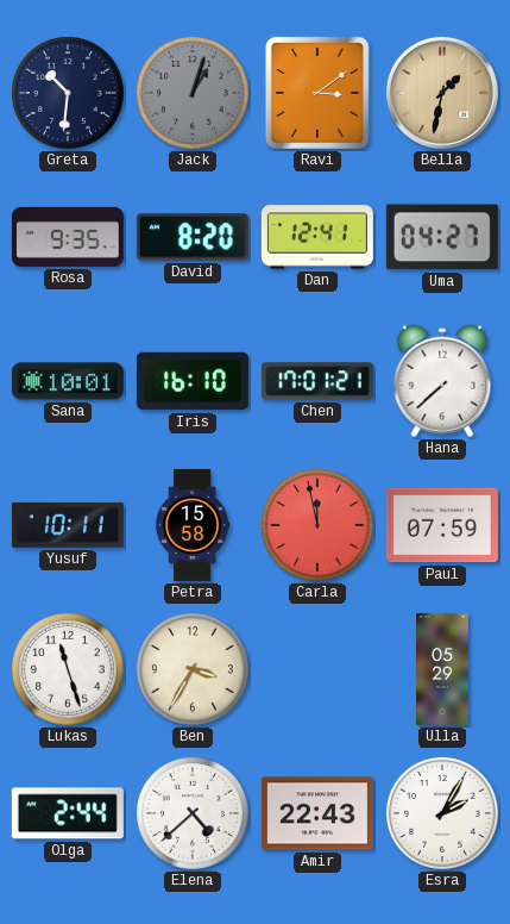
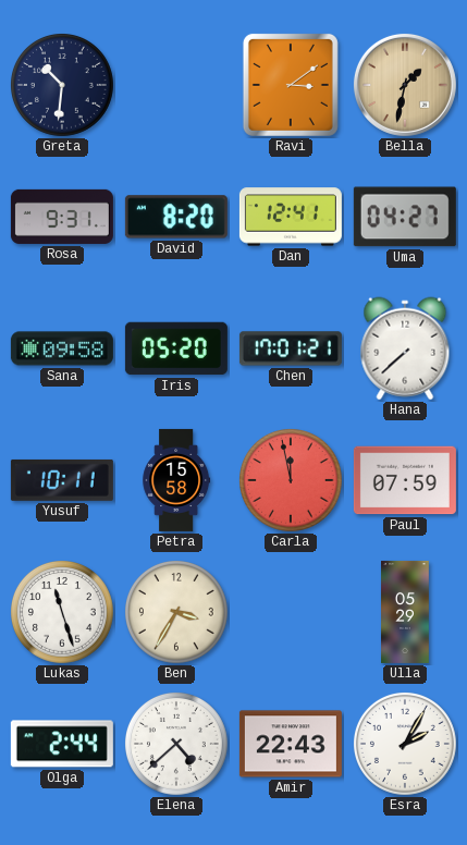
Jack: 1:03 -> none (194, 94)
Rosa: 9:35 -> 9:31 (62, 217)
Sana: 10:01 -> 09:58 (62, 348)
Iris: 16:10 -> 05:20 (176, 348)
